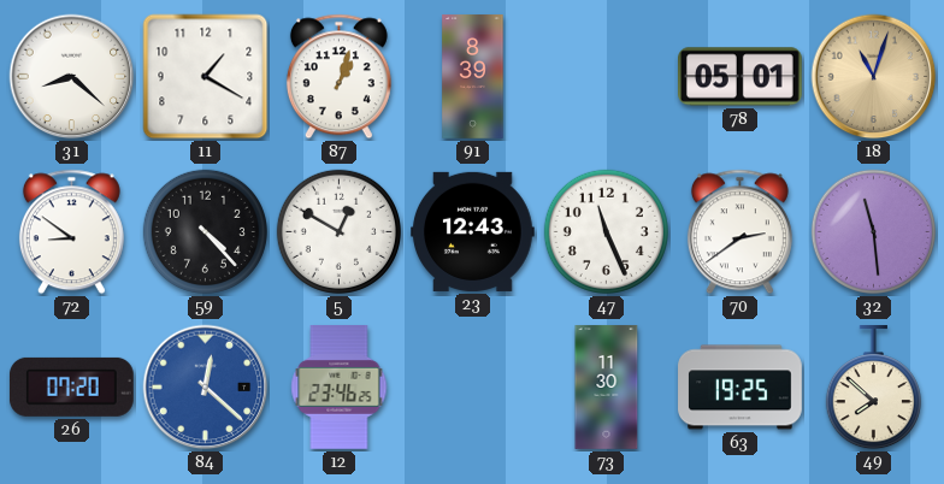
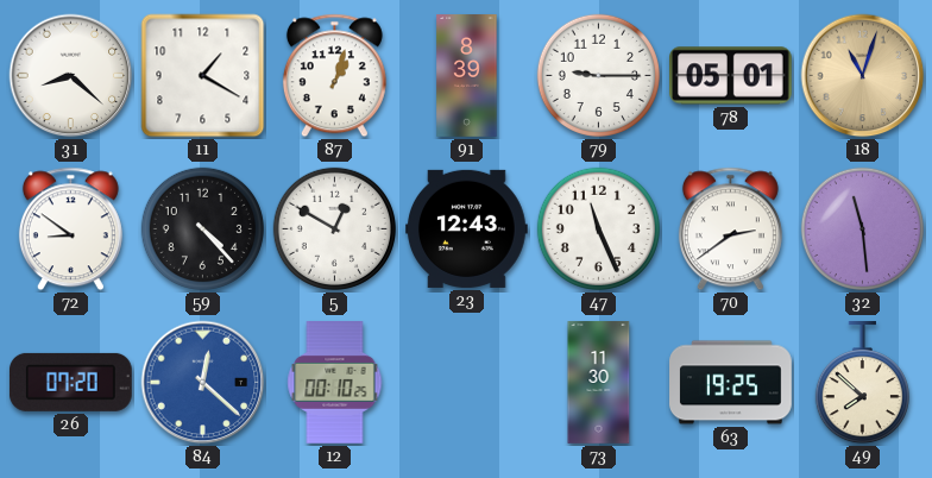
79: none -> 9:15 (598, 75)
12: 23:46 -> 00:10 (335, 383)
